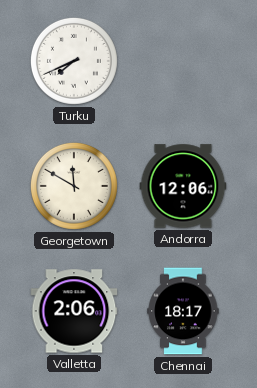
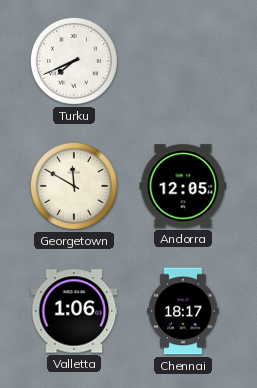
Andorra: 12:06 -> 12:05 (183, 186)
Valletta: 2:06 -> 1:06 (74, 311)
